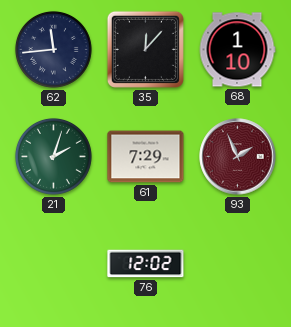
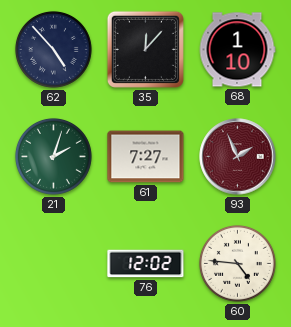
62: 11:44 -> 4:53 (53, 49)
61: 7:29 -> 7:27 (146, 157)
60: none -> 4:46 (237, 263)
